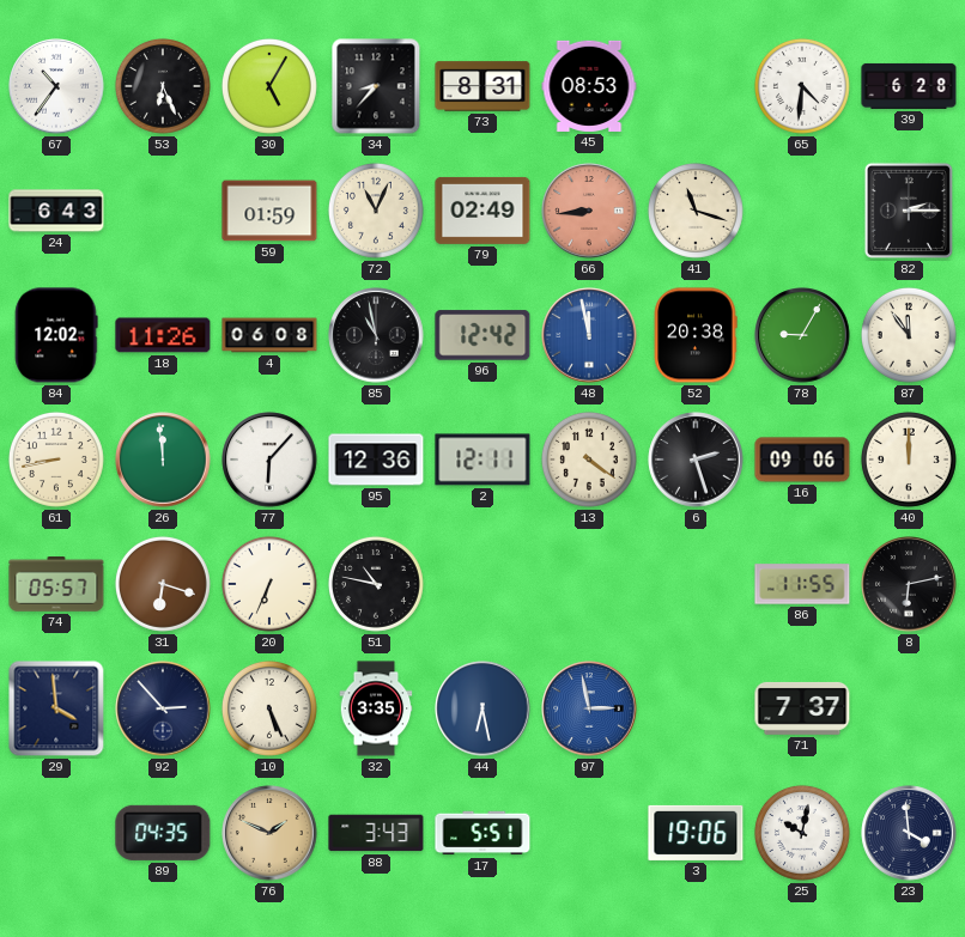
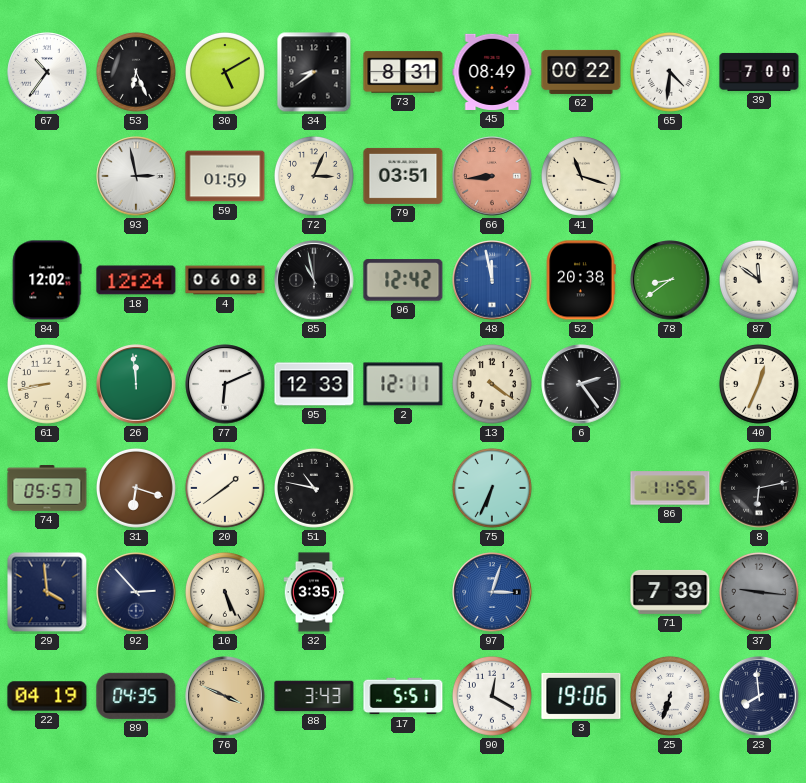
30: 5:05 -> 5:10 (225, 72)
34: 8:37 -> 8:39 (314, 72)
45: 08:53 -> 08:49 (492, 72)
62: none -> 00:22 (581, 72)
39: 6:28 -> 7:00 (759, 72)
24: 6:43 -> none (56, 211)
93: none -> 2:58 (136, 176)
72: 11:04 -> 3:04 (314, 176)
79: 02:49 -> 03:51 (403, 176)
82: 2:15 -> none (909, 211)
18: 11:26 -> 12:24 (136, 280)
78: 9:05 -> 8:39 (670, 280)
87: 11:54 -> 11:51 (759, 280)
77: 6:07 -> 6:11 (225, 384)
95: 12:36 -> 12:33 (314, 384)
6: 2:27 -> 2:24 (581, 384)
16: 09:06 -> none (802, 460)
40: 12:00 -> 12:34 (759, 384)
20: 6:34 -> 1:39 (225, 488)
75: none -> 6:34 (492, 488)
44: 6:28 -> none (482, 708)
97: 2:58 -> 3:03 (492, 592)
71: 7:37 -> 7:39 (670, 592)
37: none -> 9:16 (759, 592)
22: none -> 04:19 (47, 696)
76: 1:49 -> 3:49 (225, 696)
90: none -> 12:20 (492, 696)
25: 10:02 -> 6:33 (670, 696)
23: 3:59 -> 7:59 (759, 696)
